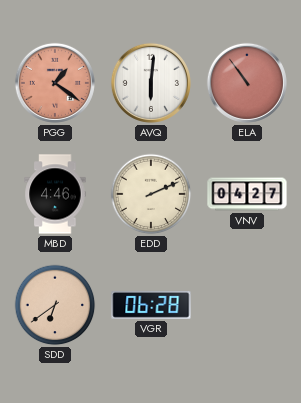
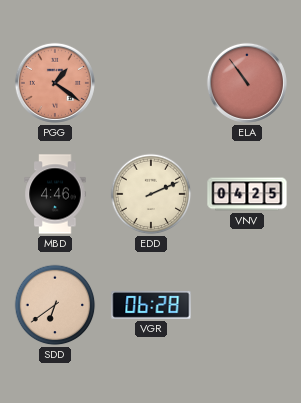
AVQ: 6:01 -> none (151, 83)
VNV: 04:27 -> 04:25 (247, 194)
